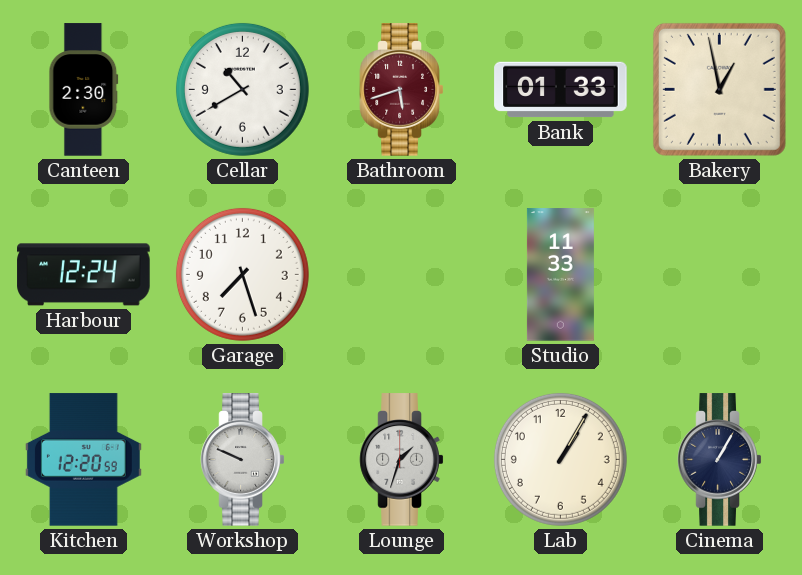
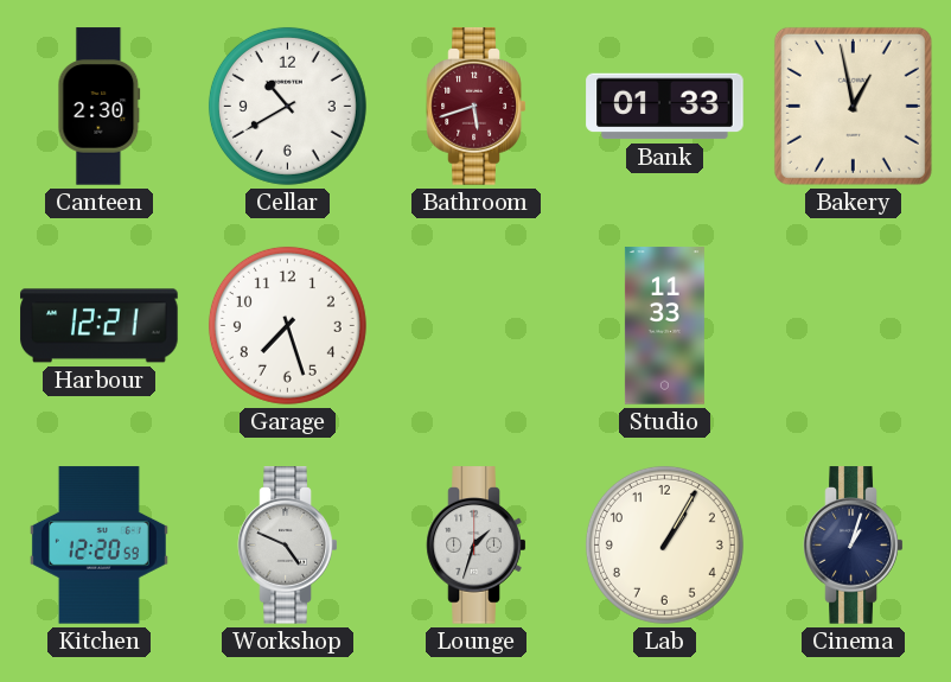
Harbour: 12:24 -> 12:21 (100, 326)
Workshop: 9:49 -> 4:49 (288, 546)
Cinema: 1:05 -> 1:03 (854, 546)
